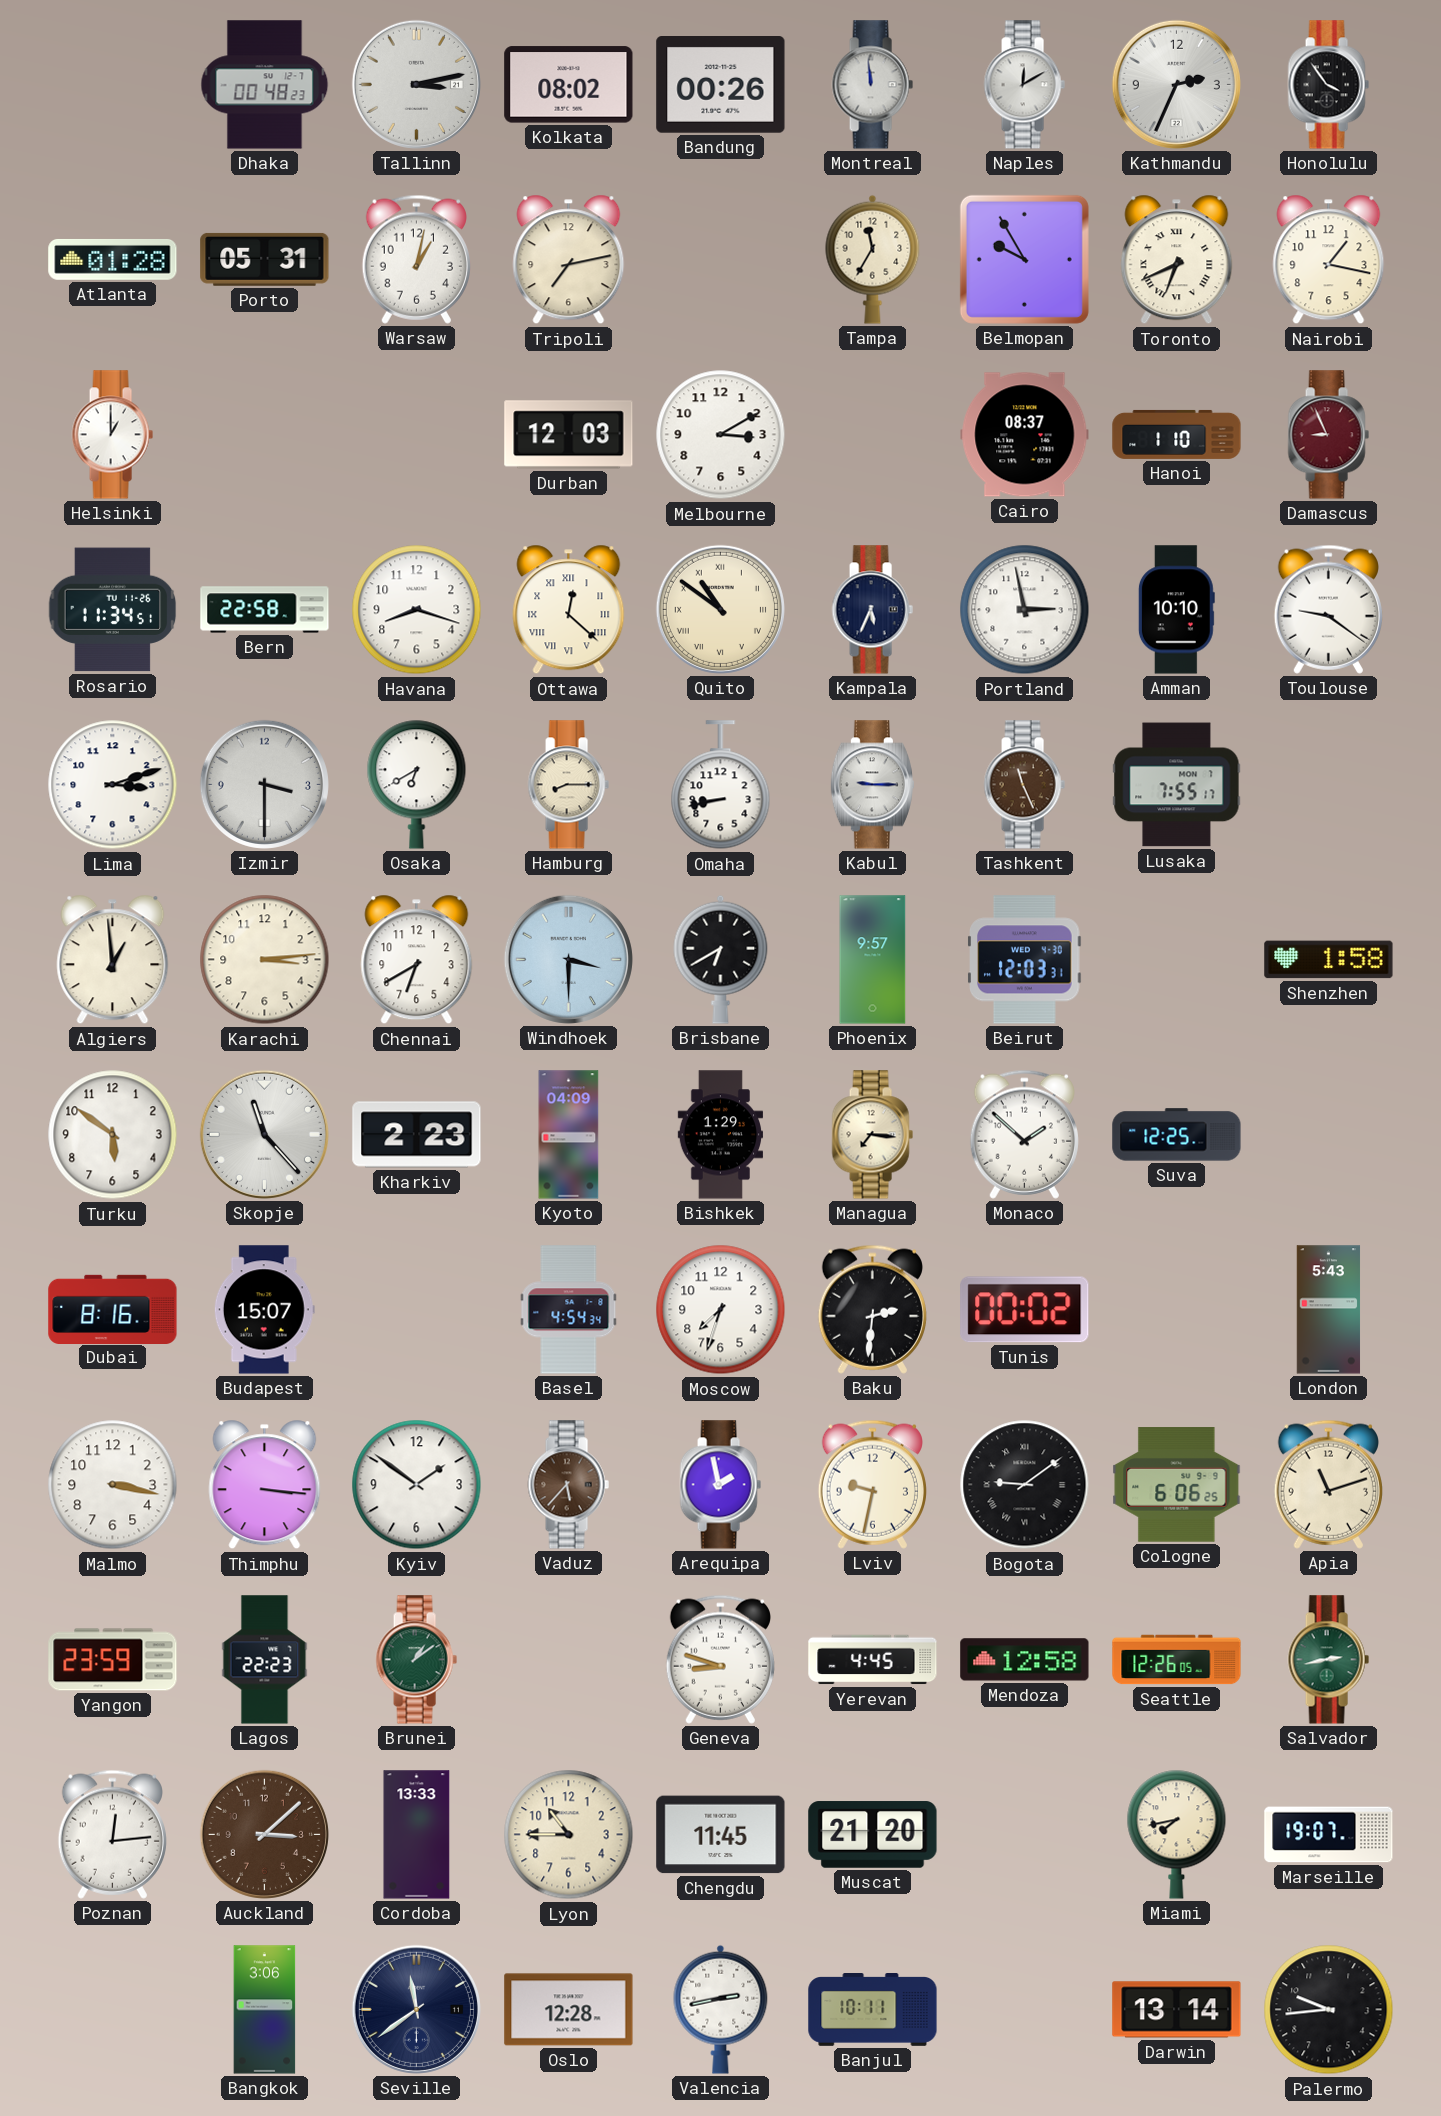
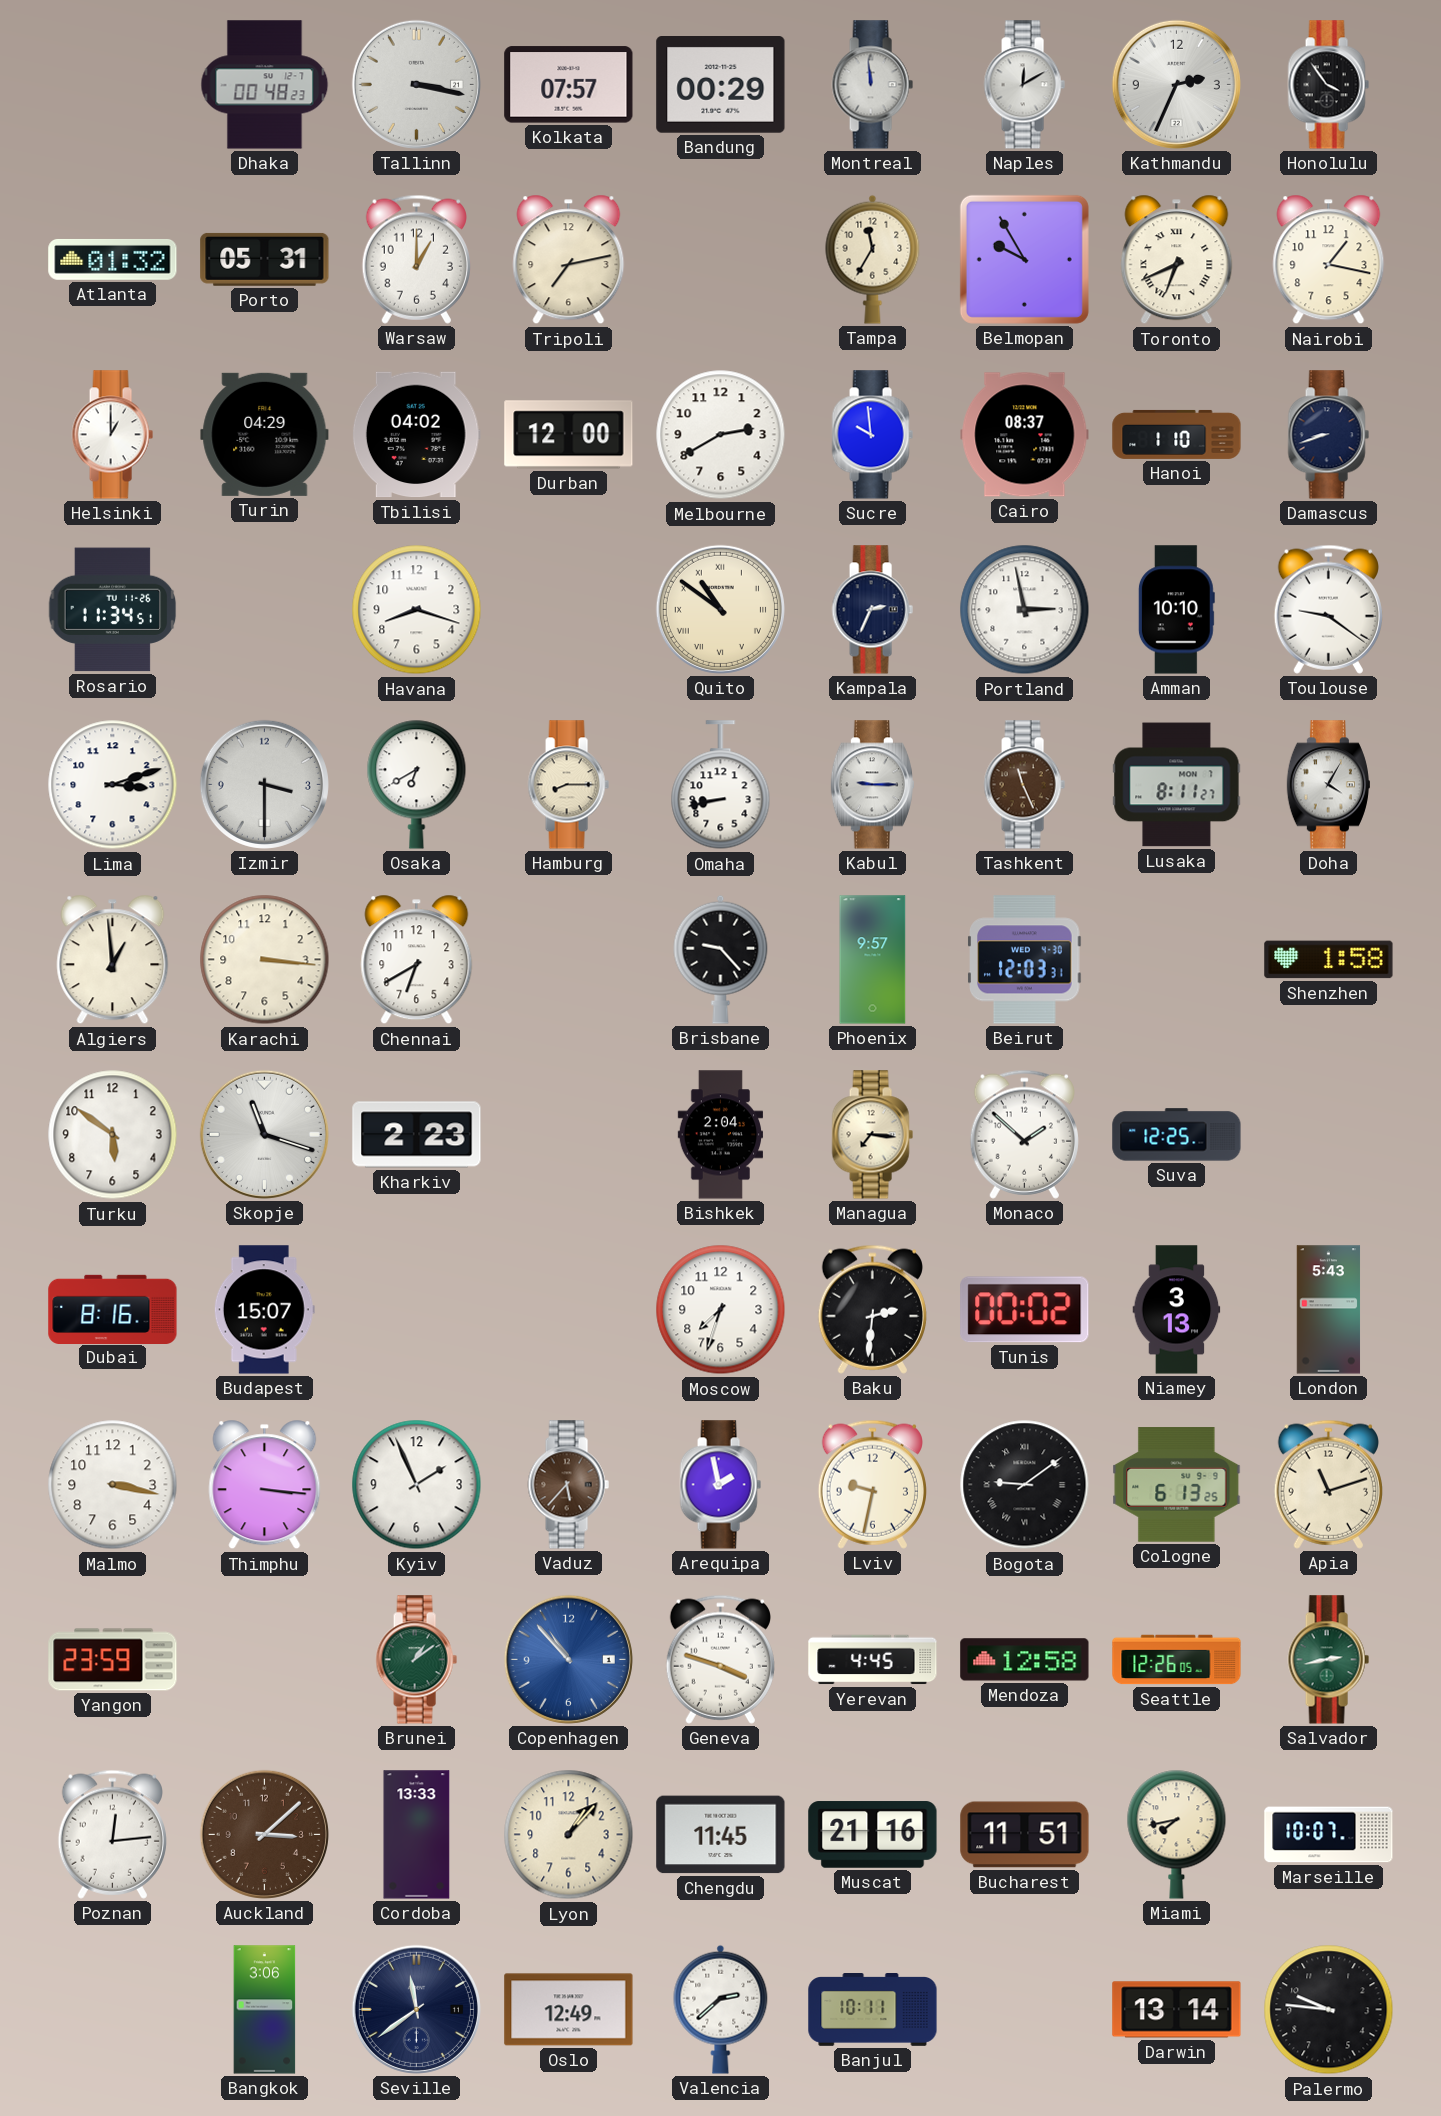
Tallinn: 3:13 -> 3:17 (416, 84)
Kolkata: 08:02 -> 07:57 (569, 85)
Bandung: 00:26 -> 00:29 (721, 85)
Atlanta: 01:28 -> 01:32 (113, 259)
Warsaw: 1:02 -> 1:00 (416, 259)
Turin: none -> 04:29 (265, 434)
Tbilisi: none -> 04:02 (416, 435)
Durban: 12:03 -> 12:00 (569, 435)
Melbourne: 3:10 -> 2:40 (721, 435)
Sucre: none -> 9:59 (872, 435)
Damascus: 8:56 -> 8:42 (1328, 435)
Damascus dial: burgundy -> navy (1328, 435)
Bern: 22:58 -> none (265, 610)
Ottawa: 12:22 -> none (569, 610)
Kampala: 5:34 -> 2:34 (872, 610)
Lusaka: 7:55 -> 8:11 (1177, 785)
Doha: none -> 4:05 (1328, 785)
Karachi: 3:14 -> 3:16 (265, 960)
Windhoek: 3:30 -> none (568, 959)
Brisbane: 6:40 -> 9:23 (721, 959)
Skopje: 11:23 -> 11:18 (264, 1134)
Kyoto: 04:09 -> none (569, 1135)
Bishkek: 1:29 -> 2:04 (720, 1135)
Basel: 4:54 -> none (569, 1310)
Niamey: none -> 3:13 (1177, 1310)
Kyiv: 1:51 -> 1:56 (417, 1485)
Cologne: 6:06 -> 6:13 (1177, 1485)
Lagos: 22:23 -> none (265, 1660)
Copenhagen: none -> 10:53 (568, 1659)
Geneva: 8:48 -> 3:48 (720, 1659)
Lyon: 10:45 -> 1:07 (569, 1835)
Muscat: 21:20 -> 21:16 (873, 1835)
Bucharest: none -> 11:51 (1025, 1835)
Marseille: 19:07 -> 10:07 (1329, 1835)
Oslo: 12:28 -> 12:49 (569, 2010)
Valencia: 2:43 -> 2:38 (721, 2009)
Palermo: 9:44 -> 9:46 (1329, 2010)
